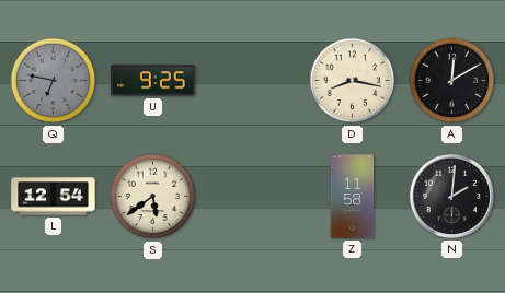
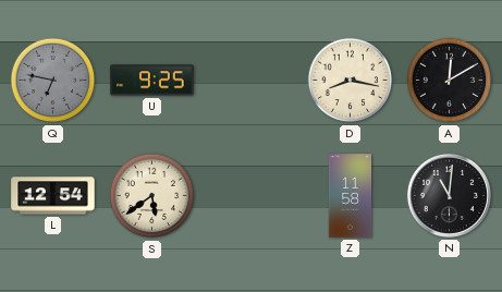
N: 2:01 -> 11:01 (449, 195)
